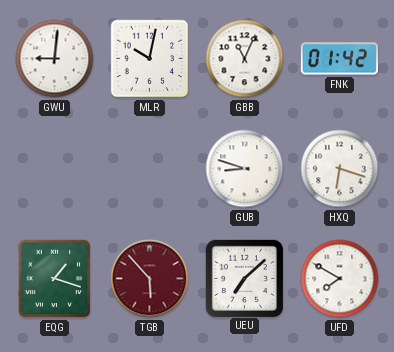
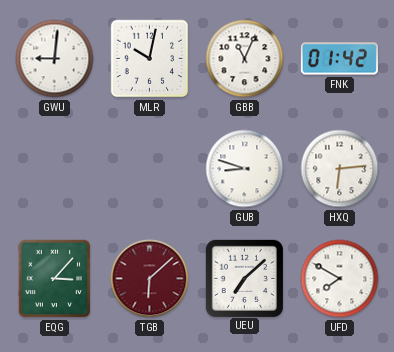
HXQ: 6:18 -> 6:14 (340, 169)
EQG: 1:18 -> 3:07 (55, 279)
TGB: 5:53 -> 6:08 (150, 279)
